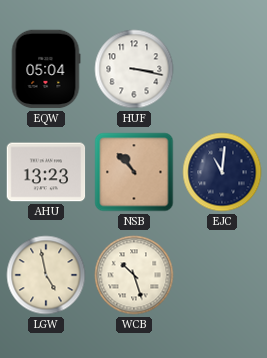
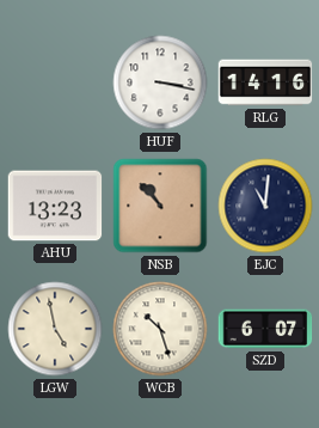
EQW: 05:04 -> none (46, 69)
RLG: none -> 14:16 (265, 82)
SZD: none -> 6:07 (265, 329)
